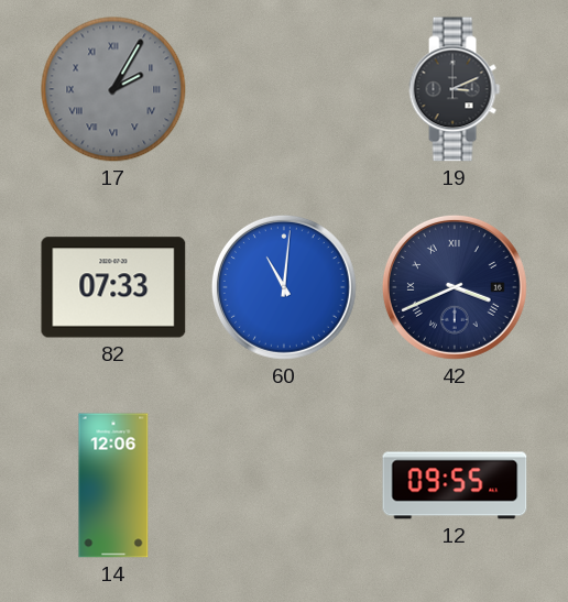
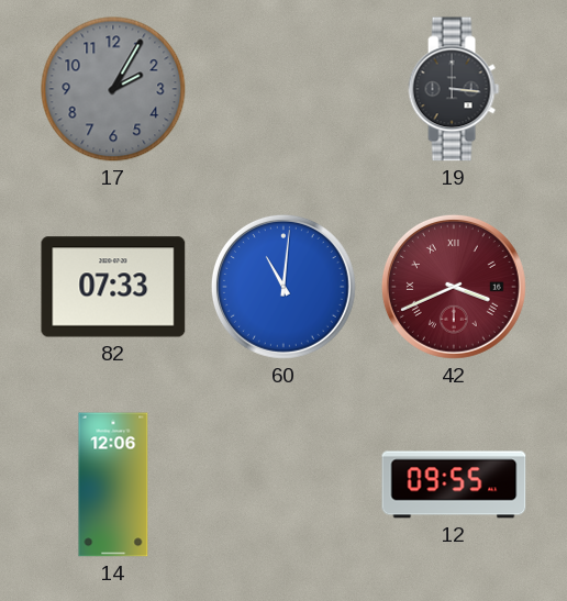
17 numerals: Roman -> Arabic (113, 89)
19: 3:11 -> 3:16 (454, 89)
42 dial: navy -> burgundy (454, 287)
